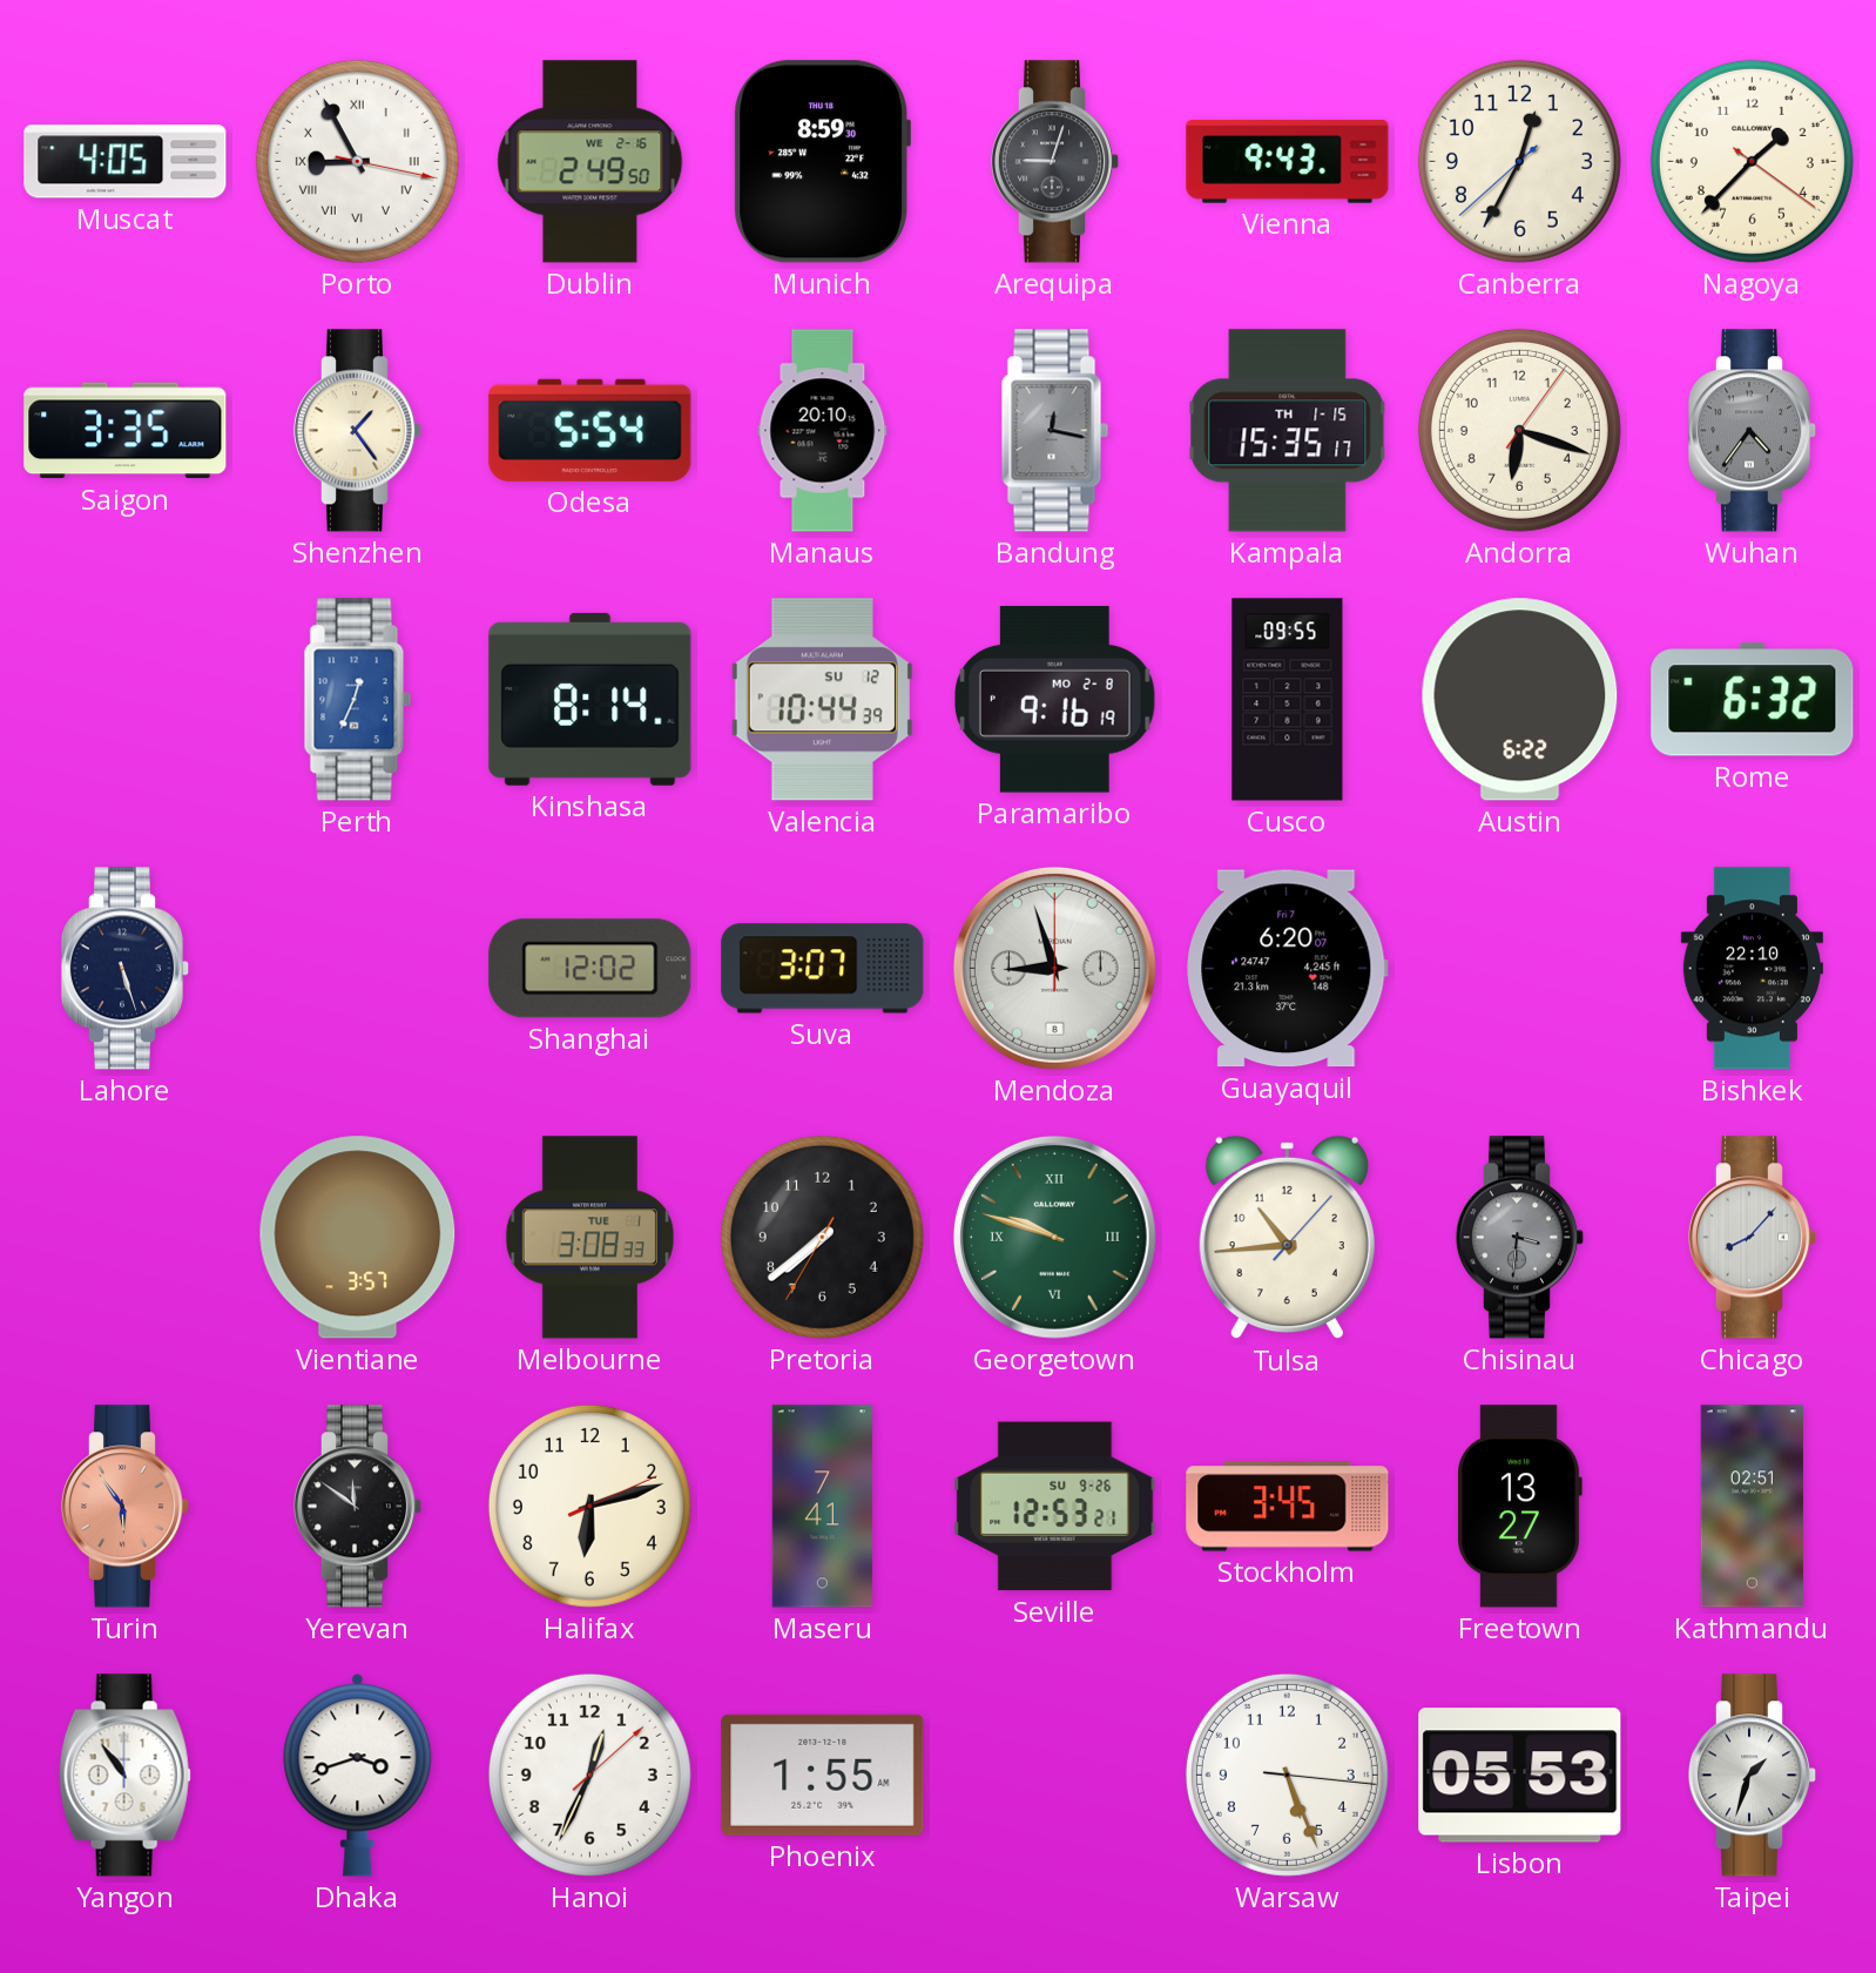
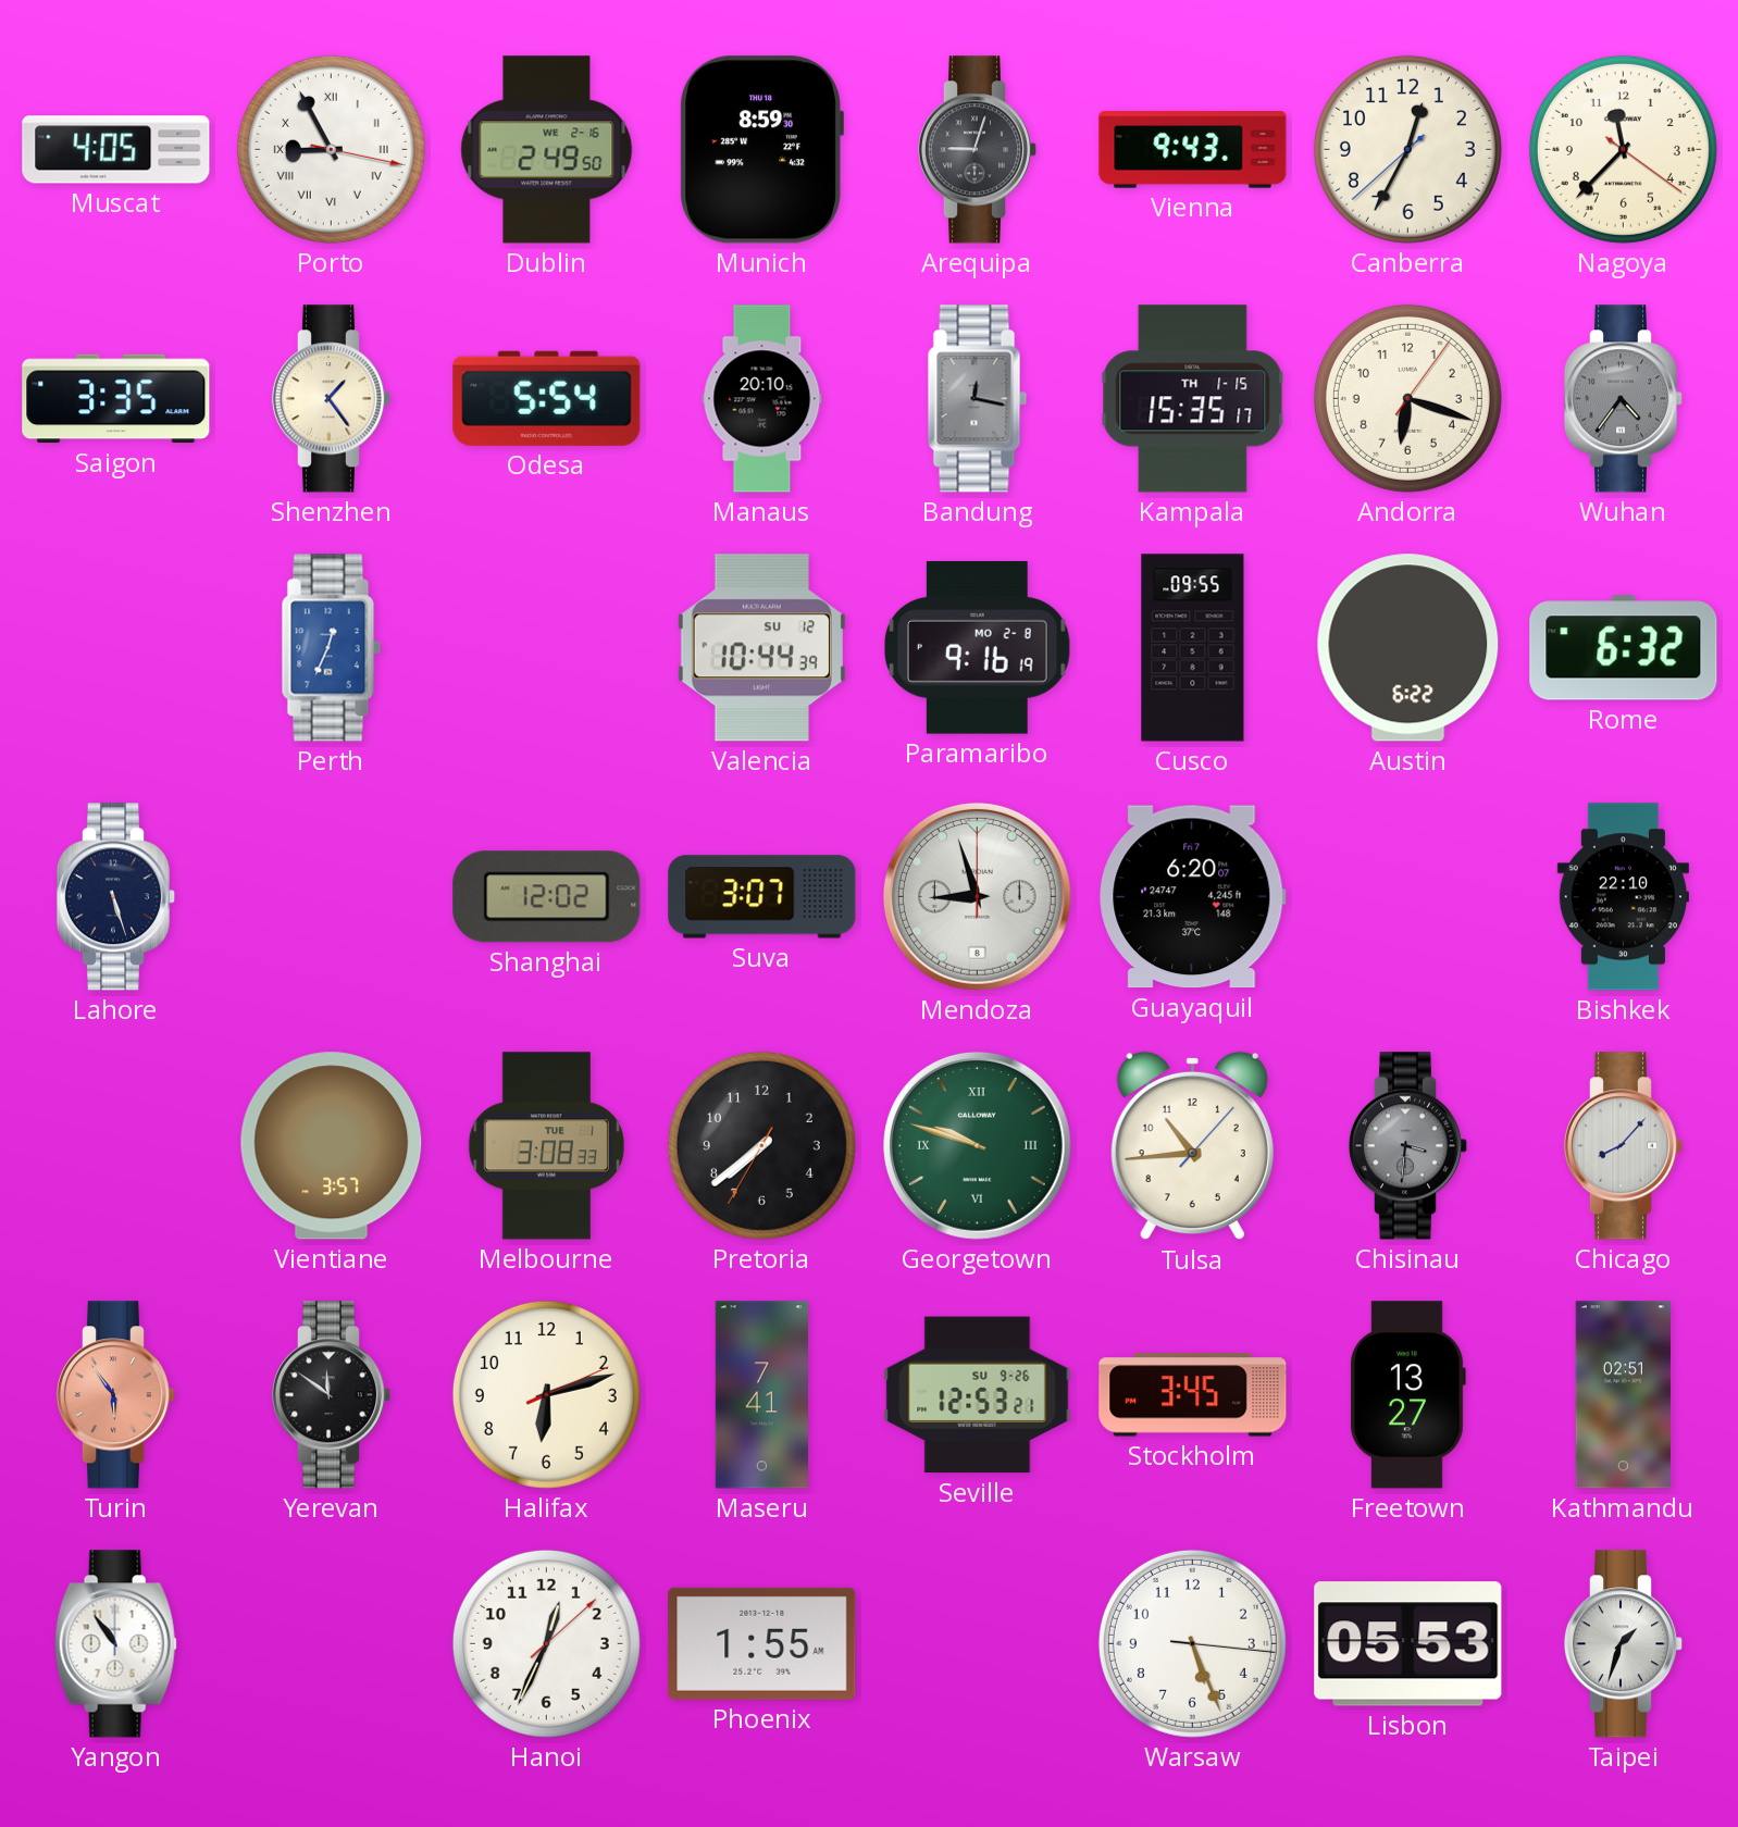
Nagoya: 1:37 -> 11:37 (1623, 149)
Kinshasa: 8:14 -> none (591, 699)
Dhaka: 3:42 -> none (358, 1776)
